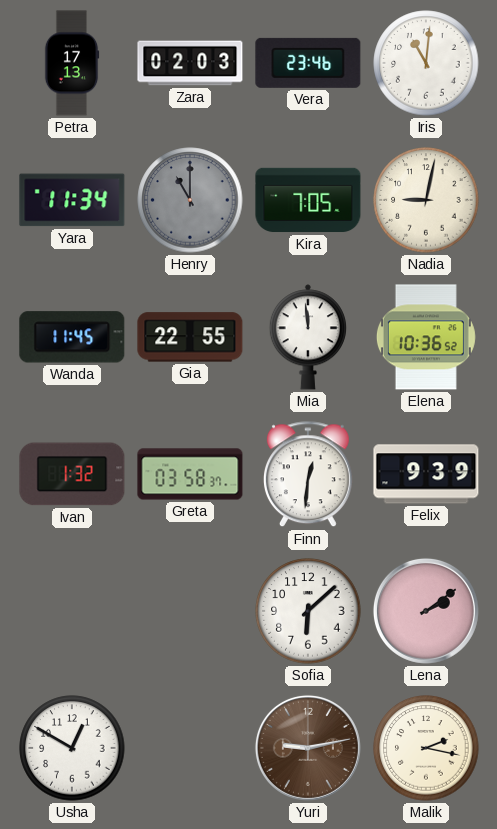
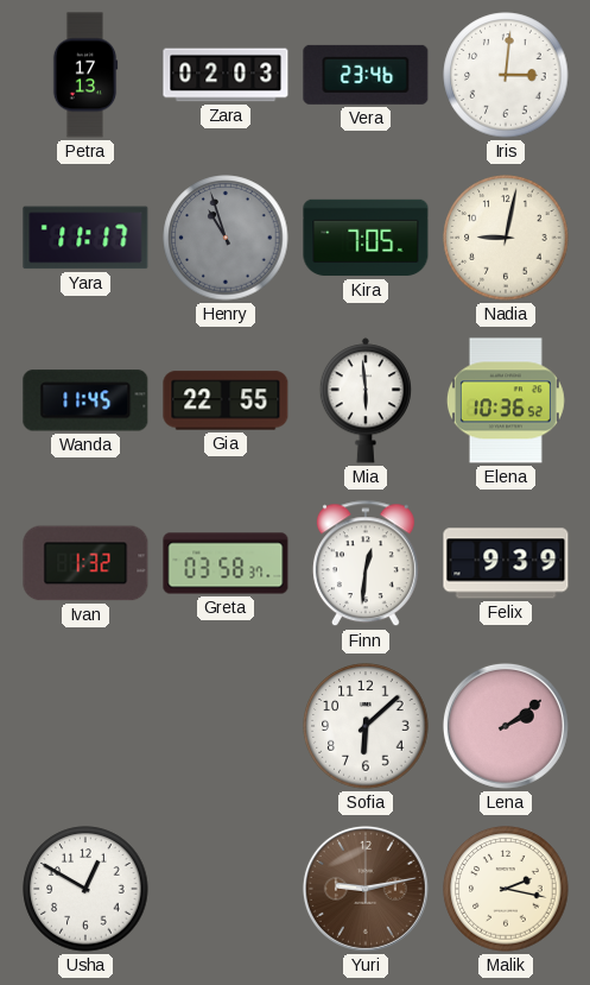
Iris: 11:01 -> 3:01 (506, 75)
Yara: 11:34 -> 11:17 (85, 238)
Henry: 11:00 -> 10:57 (226, 238)
Mia: 11:59 -> 5:59 (364, 400)
